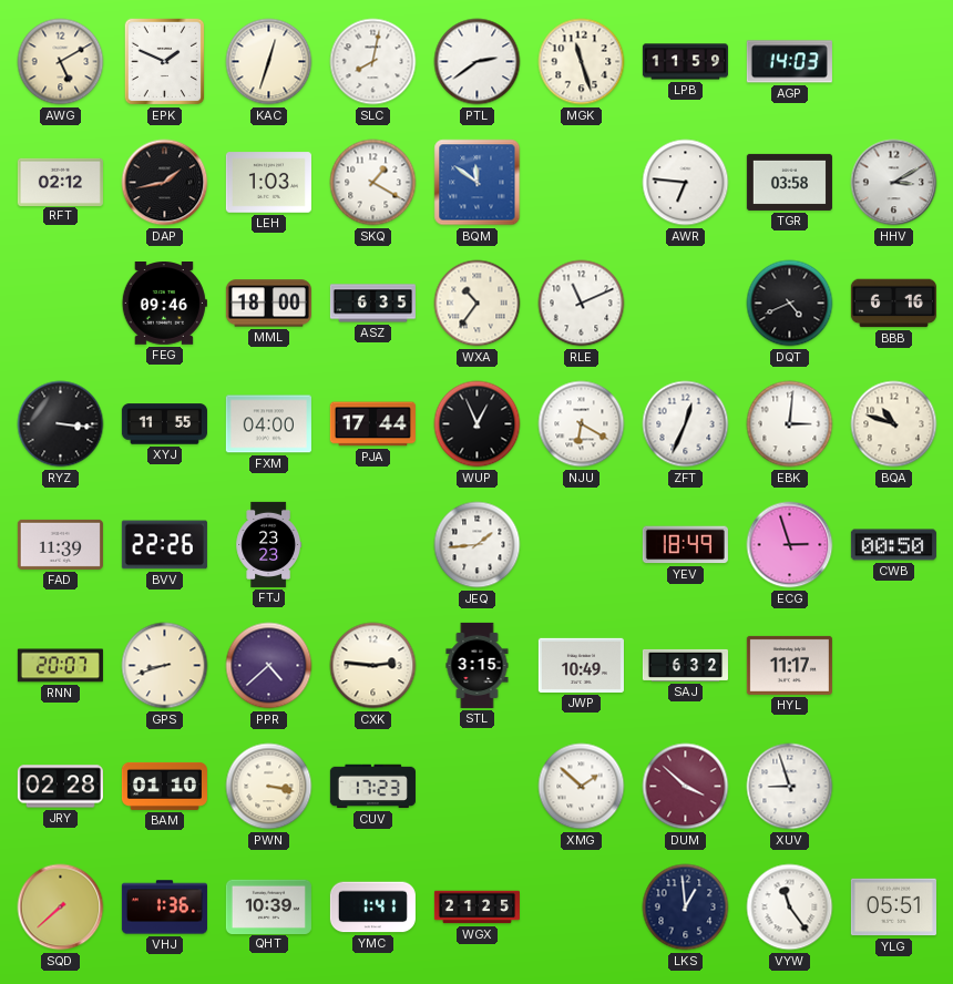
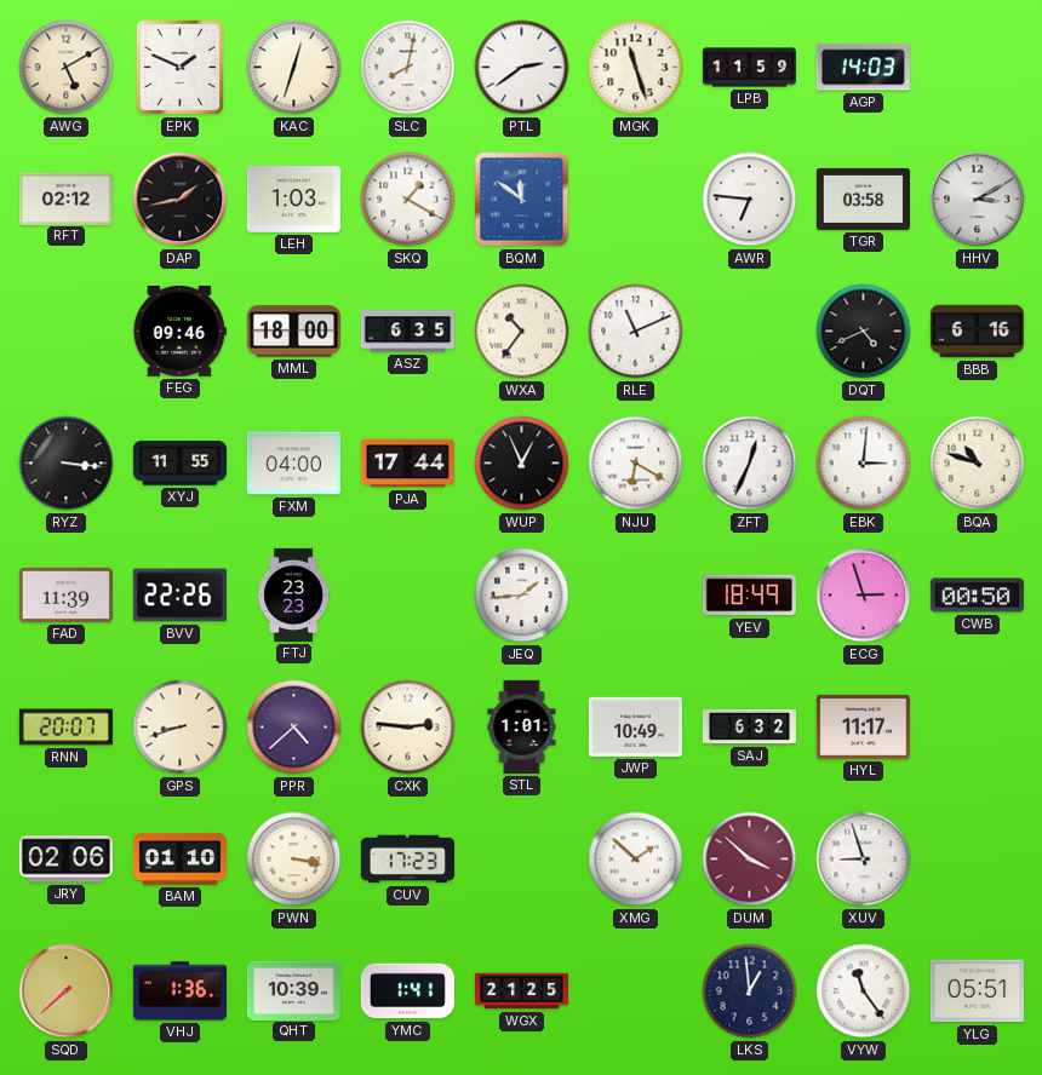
STL: 3:15 -> 1:01 (522, 726)
JRY: 02:28 -> 02:06 (65, 860)
